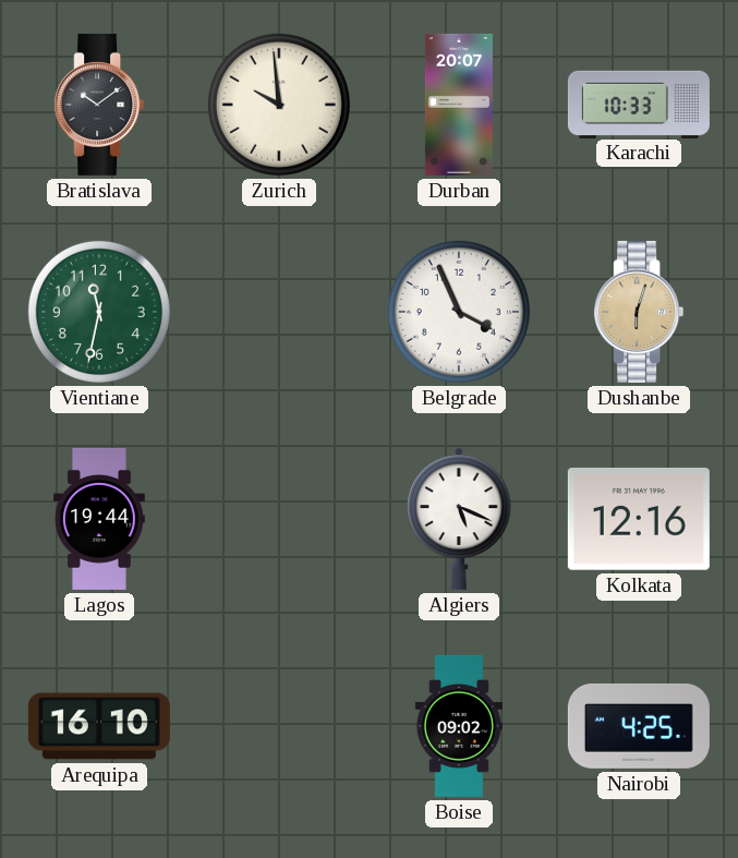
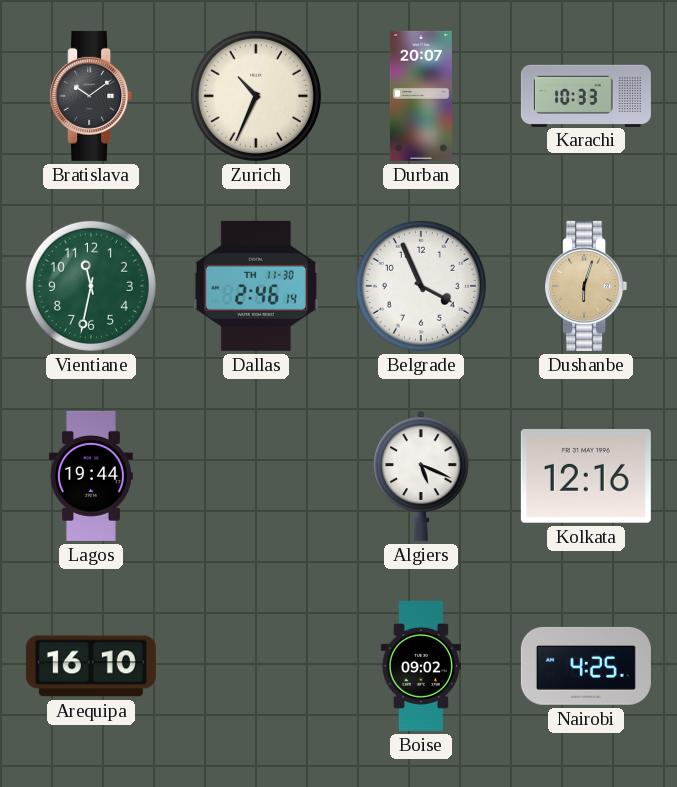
Zurich: 9:59 -> 10:34 (256, 96)
Dallas: none -> 2:46 (256, 286)
